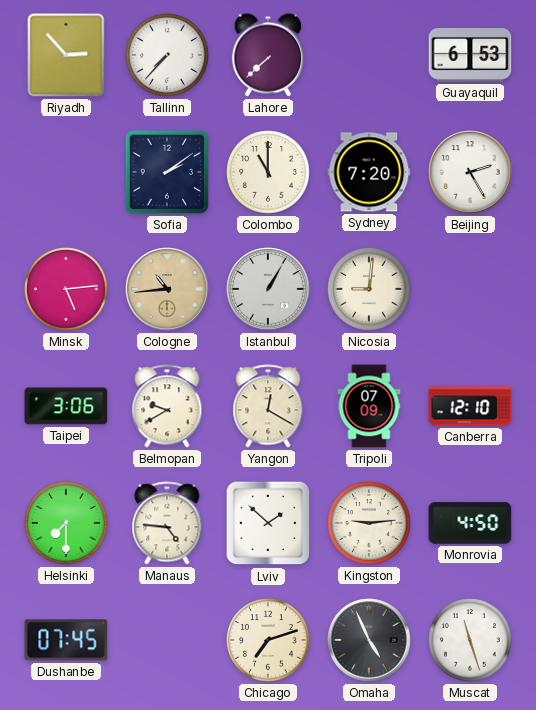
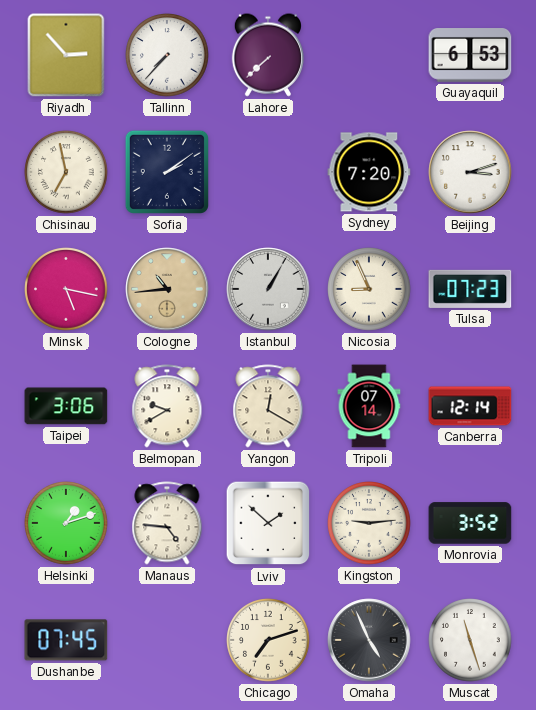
Chisinau: none -> 6:58 (66, 172)
Colombo: 11:00 -> none (268, 172)
Beijing: 2:25 -> 3:12 (470, 172)
Minsk: 5:14 -> 5:17 (66, 289)
Nicosia: 9:01 -> 8:56 (369, 289)
Tulsa: none -> 07:23 (470, 289)
Tripoli: 07:09 -> 07:14 (369, 406)
Canberra: 12:10 -> 12:14 (470, 406)
Helsinki: 7:30 -> 1:12 (66, 523)
Monrovia: 4:50 -> 3:52 (470, 523)
